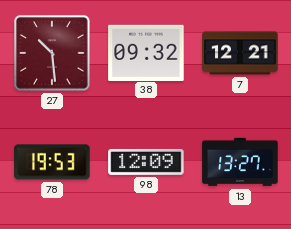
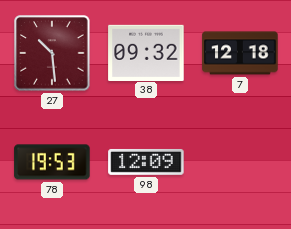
7: 12:21 -> 12:18 (240, 53)
13: 13:27 -> none (240, 162)
